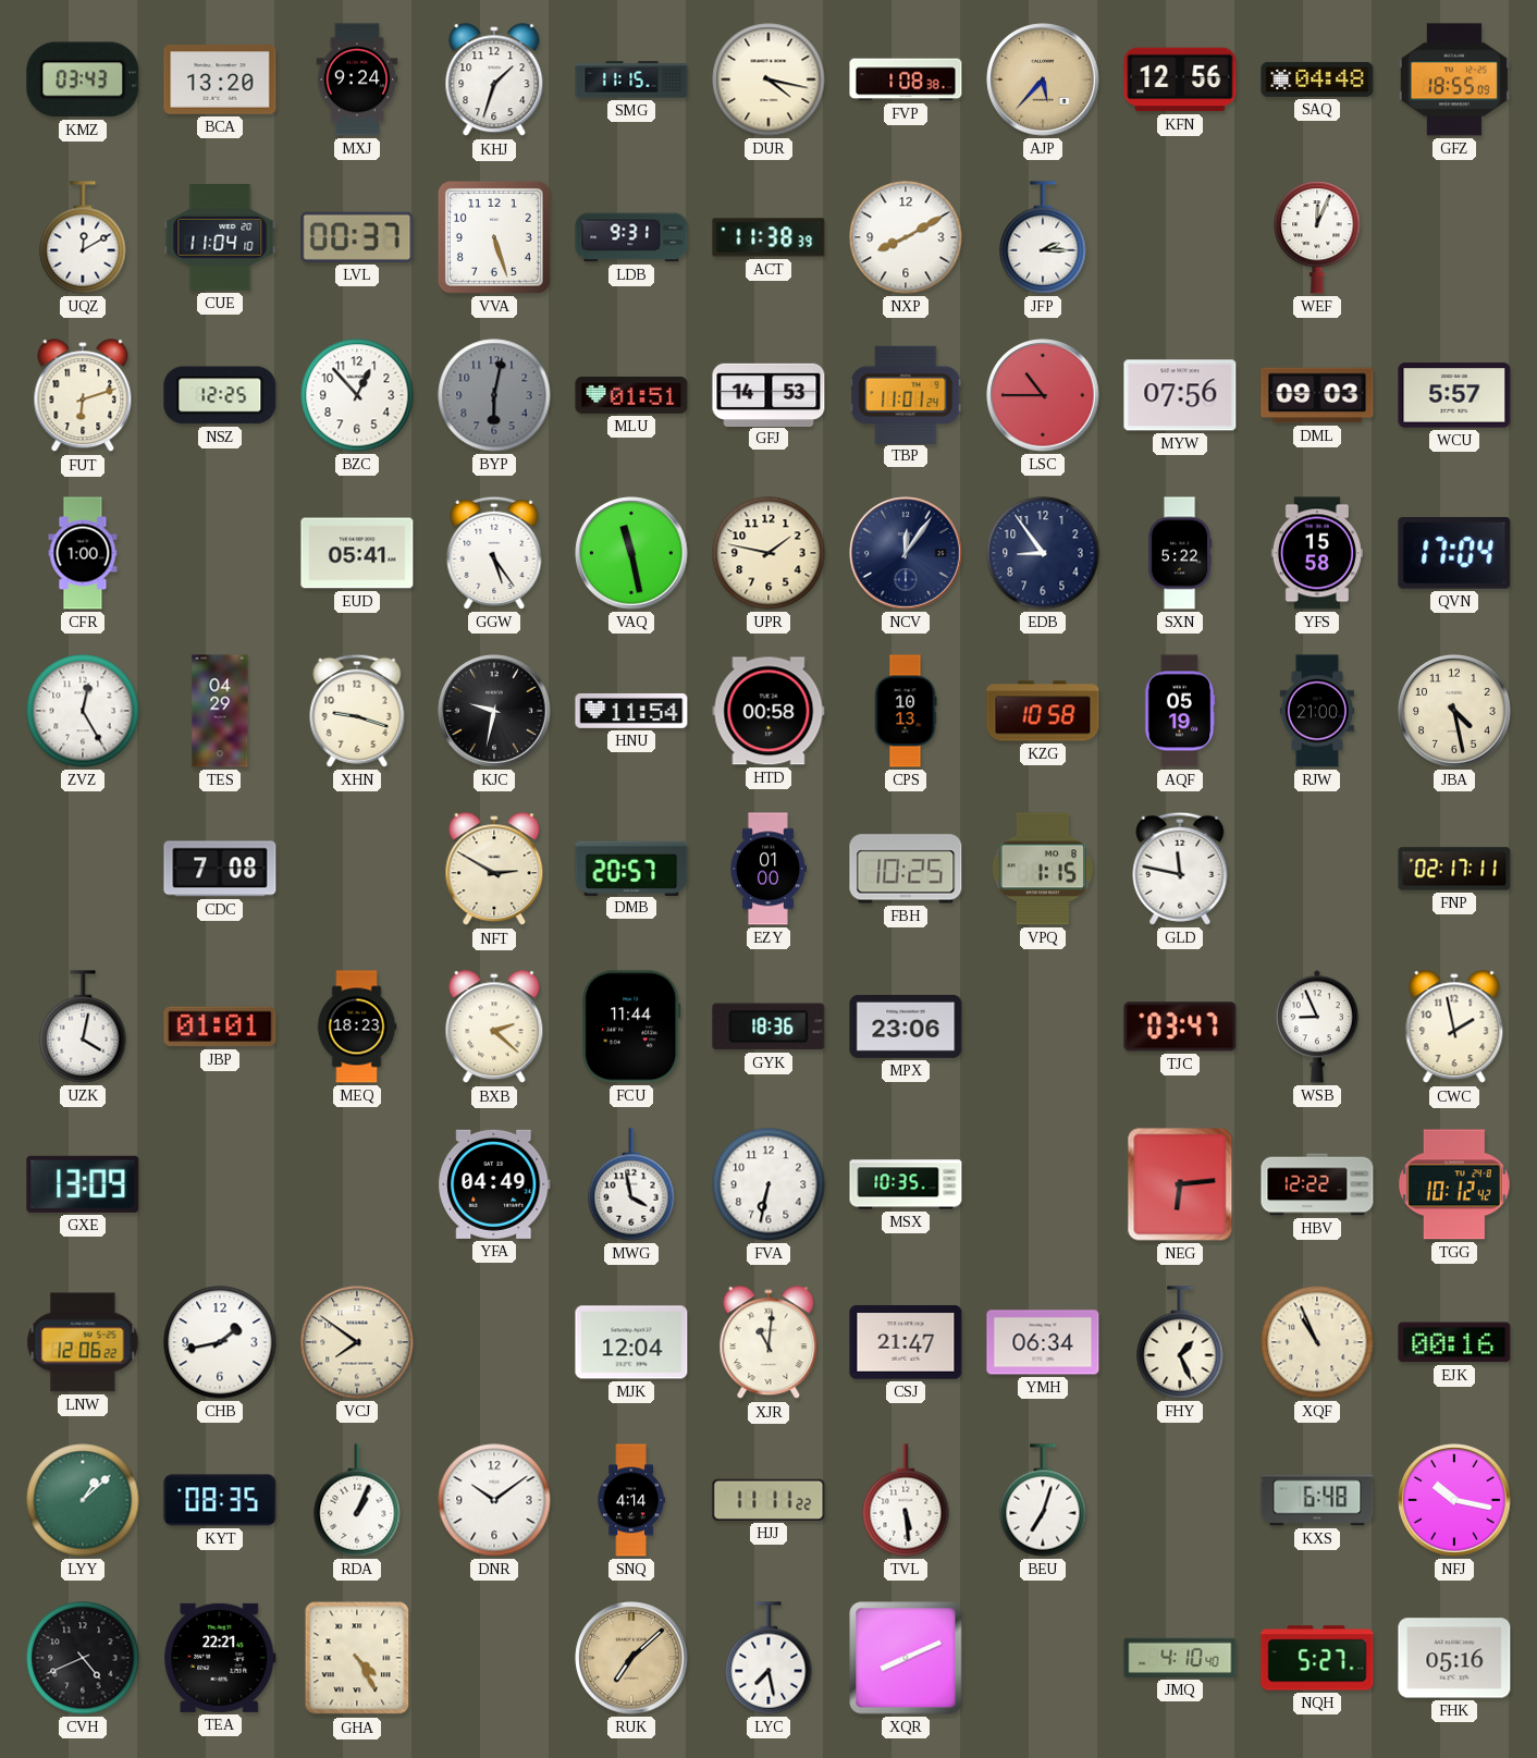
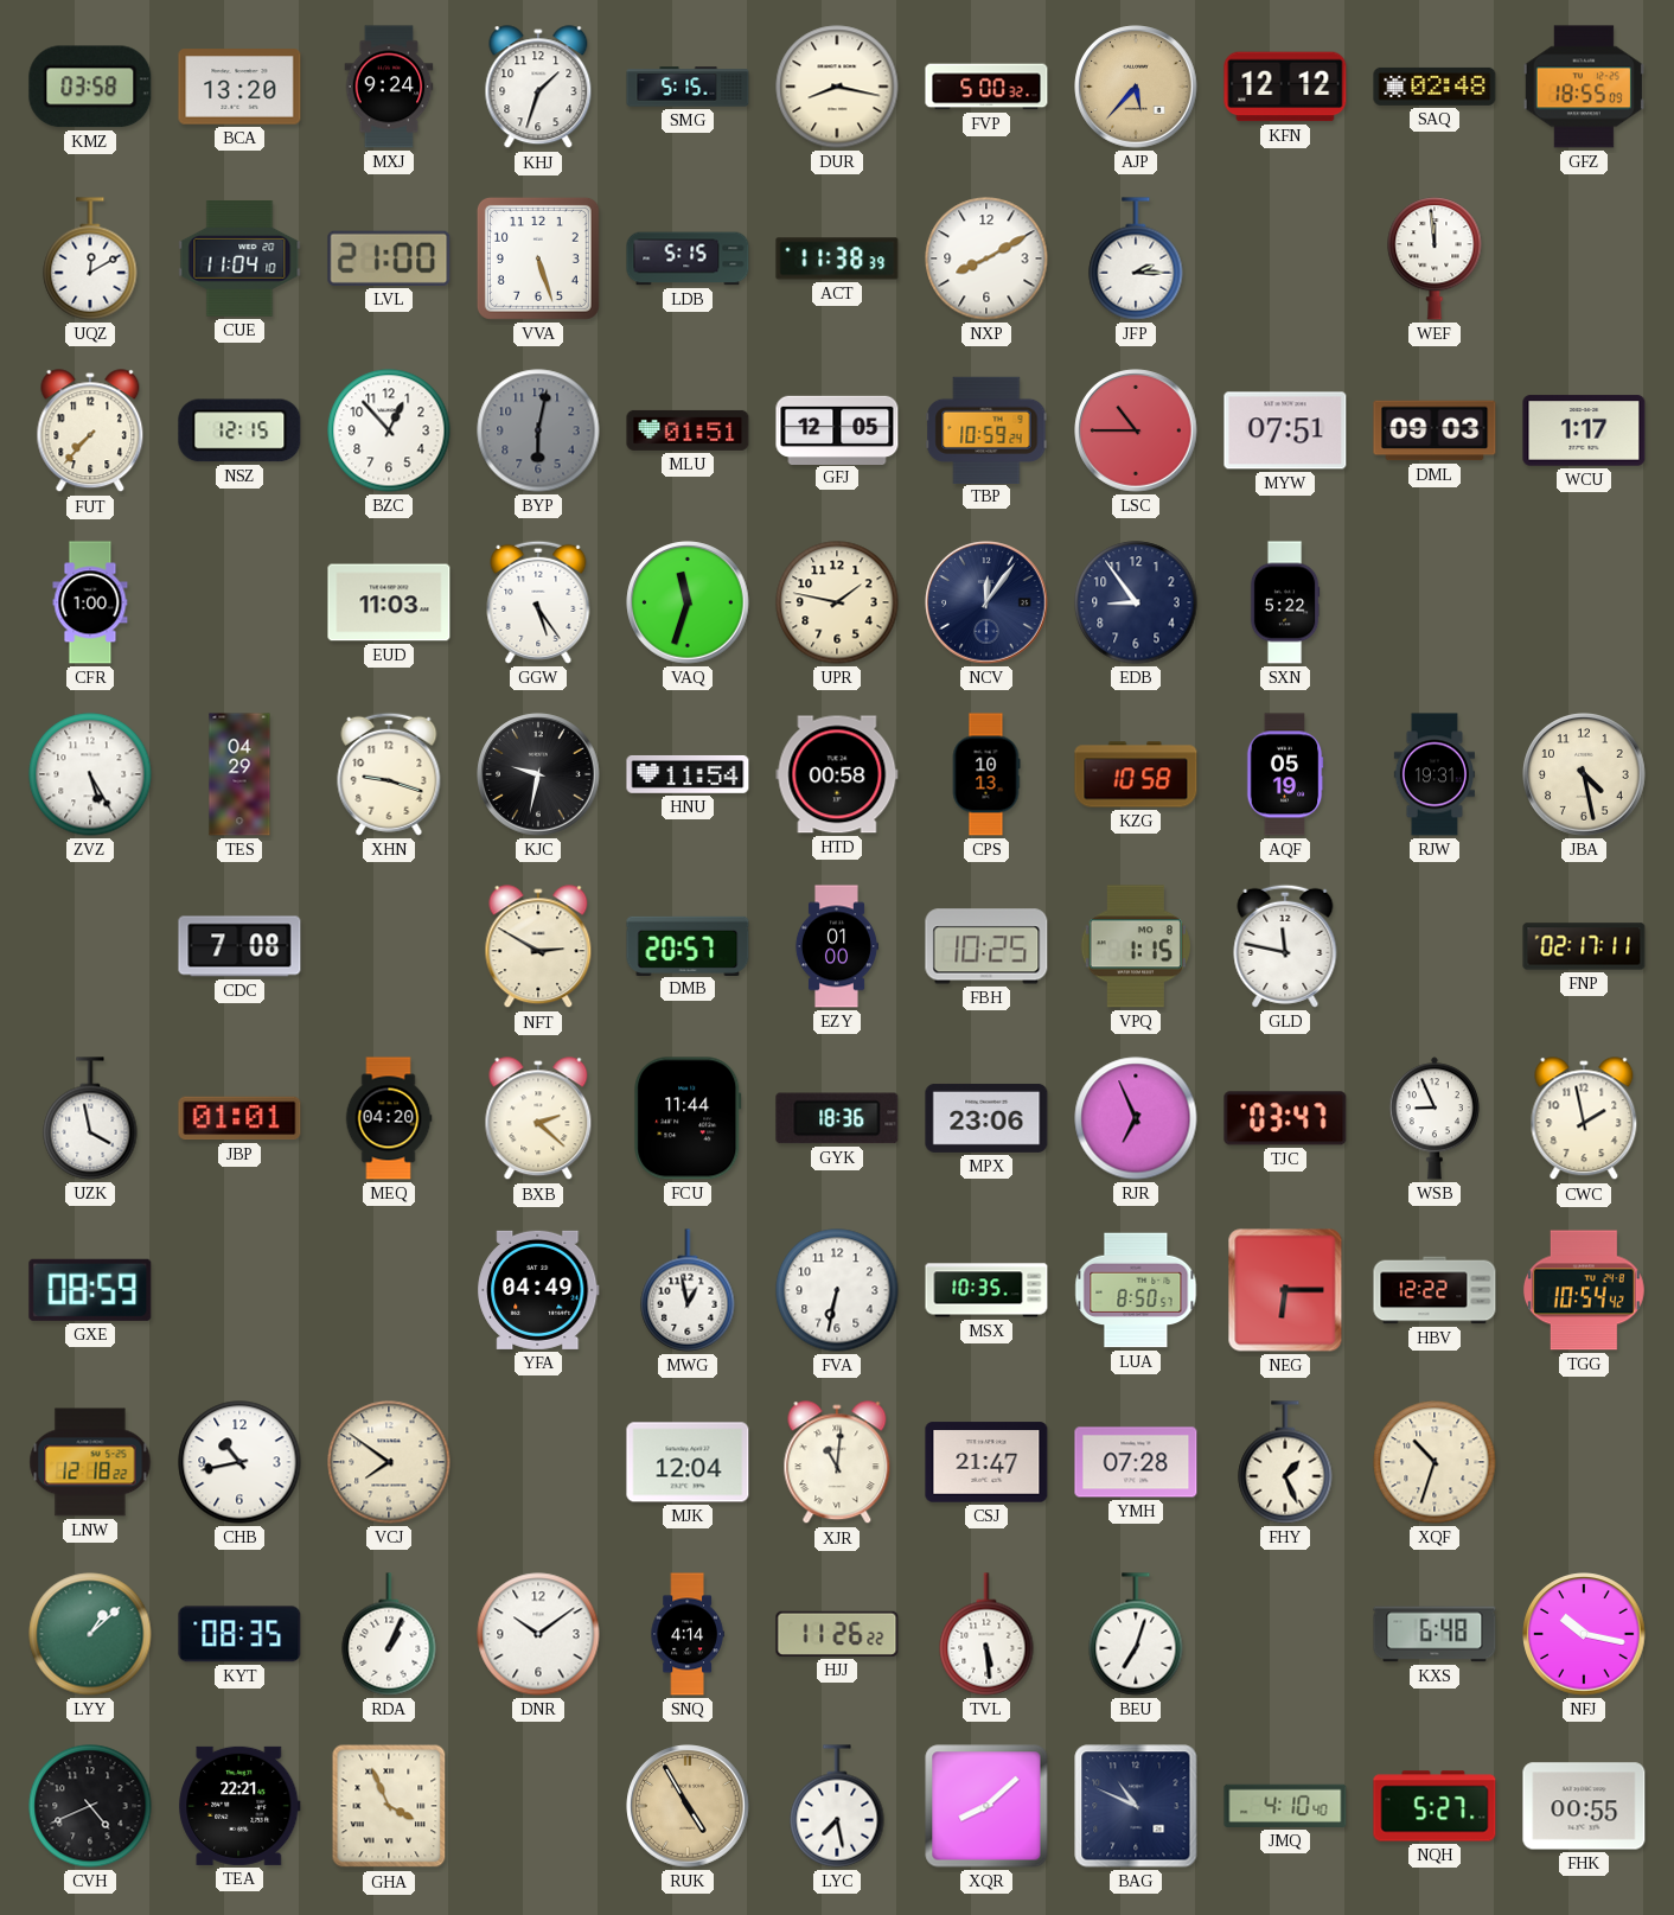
KMZ: 03:43 -> 03:58 (90, 87)
SMG: 11:15 -> 5:15 (688, 87)
DUR: 4:17 -> 8:17 (837, 87)
FVP: 1:08 -> 5:00 (986, 87)
KFN: 12:56 -> 12:12 (1285, 87)
SAQ: 04:48 -> 02:48 (1435, 87)
LVL: 00:37 -> 21:00 (389, 258)
LDB: 9:31 -> 5:15 (688, 258)
WEF: 12:04 -> 11:59 (1435, 258)
FUT: 6:12 -> 7:37 (90, 432)
NSZ: 12:25 -> 12:15 (239, 430)
GFJ: 14:53 -> 12:05 (837, 429)
TBP: 11:01 -> 10:59 (986, 429)
MYW: 07:56 -> 07:51 (1285, 430)
WCU: 5:57 -> 1:17 (1584, 430)
EUD: 05:41 -> 11:03 (389, 602)
VAQ: 11:28 -> 11:33 (688, 602)
YFS: 15:58 -> none (1317, 553)
QVN: 17:04 -> none (1454, 553)
ZVZ: 12:25 -> 5:25 (90, 774)
RJW: 21:00 -> 19:31 (1435, 774)
UZK: 4:02 -> 3:58 (90, 1118)
MEQ: 18:23 -> 04:20 (389, 1118)
RJR: none -> 6:56 (1136, 1118)
GXE: 13:09 -> 08:59 (90, 1290)
MWG: 3:58 -> 12:58 (688, 1290)
LUA: none -> 8:50 (1136, 1290)
NEG: 6:14 -> 6:15 (1285, 1290)
TGG: 10:12 -> 10:54 (1584, 1290)
LNW: 12:06 -> 12:18 (90, 1462)
CHB: 1:43 -> 10:43 (239, 1462)
YMH: 06:34 -> 07:28 (1136, 1462)
XQF: 10:56 -> 10:33 (1435, 1462)
EJK: 00:16 -> none (1454, 1342)
HJJ: 11:11 -> 11:26 (837, 1634)
GHA: 4:25 -> 3:56 (389, 1806)
RUK: 7:08 -> 4:55 (688, 1806)
XQR: 8:11 -> 8:08 (986, 1806)
BAG: none -> 10:49 (1136, 1806)
FHK: 05:16 -> 00:55 (1584, 1806)
